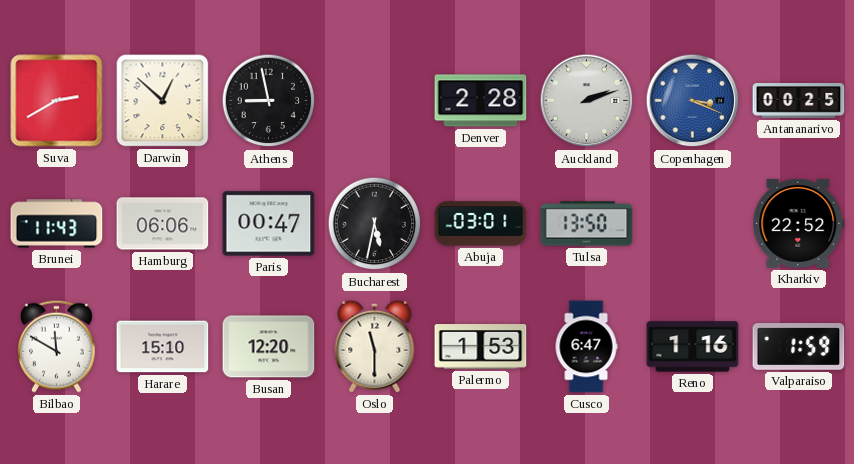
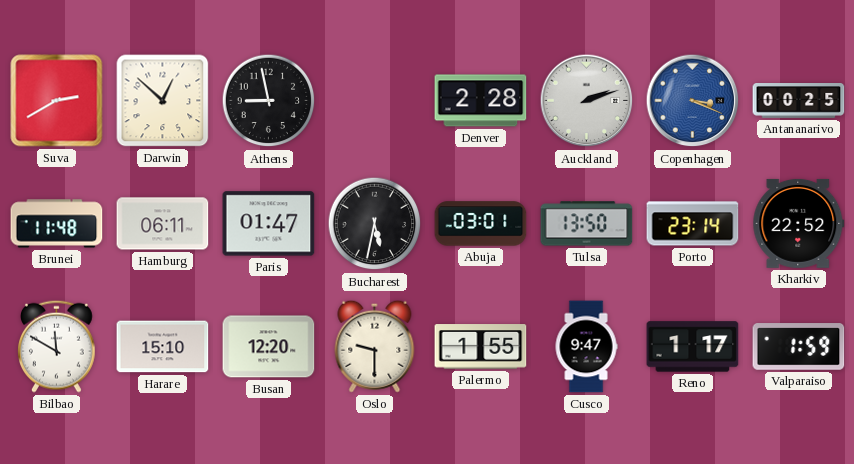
Brunei: 11:43 -> 11:48 (57, 224)
Hamburg: 06:06 -> 06:11 (163, 224)
Paris: 00:47 -> 01:47 (269, 224)
Porto: none -> 23:14 (693, 224)
Oslo: 11:30 -> 9:30 (375, 346)
Palermo: 1:53 -> 1:55 (481, 347)
Cusco: 6:47 -> 9:47 (586, 347)
Reno: 1:16 -> 1:17 (693, 347)
